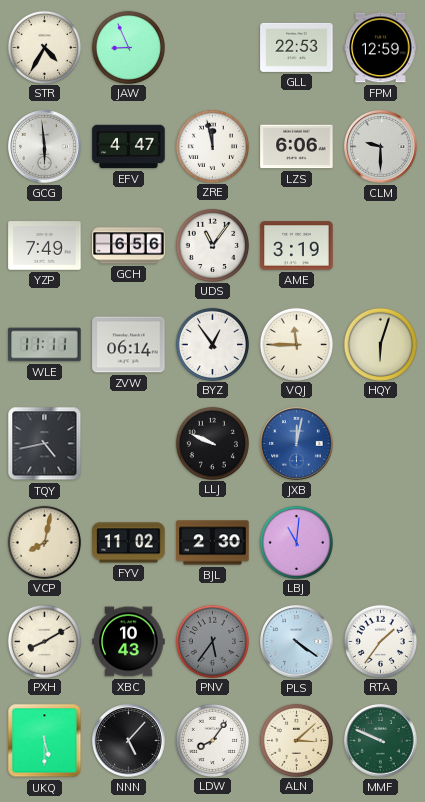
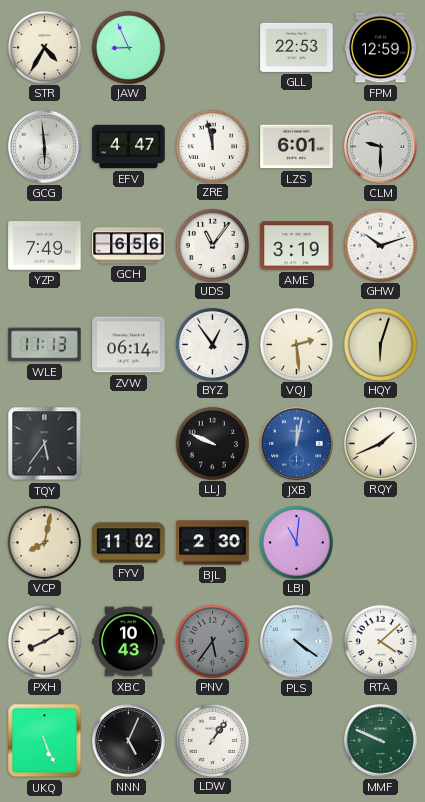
LZS: 6:06 -> 6:01 (297, 147)
GHW: none -> 10:12 (380, 245)
WLE: 11:11 -> 11:13 (45, 345)
VQJ: 11:45 -> 2:29 (296, 344)
TQY: 4:43 -> 5:36 (45, 444)
RQY: none -> 1:41 (380, 443)
RTA: 1:36 -> 4:08 (380, 641)
UKQ: 5:30 -> 5:26 (45, 741)
NNN: 5:07 -> 5:04 (129, 741)
LDW: 8:06 -> 1:06 (212, 740)
ALN: 3:08 -> none (296, 740)
